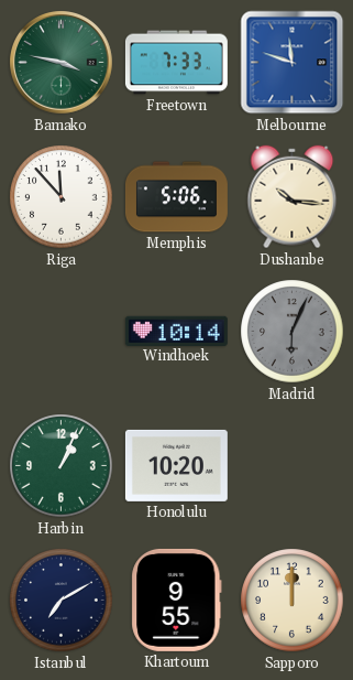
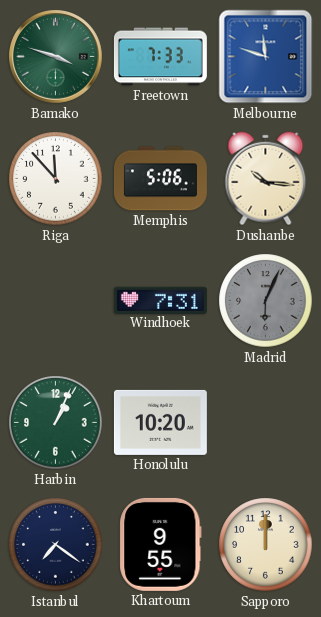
Bamako: 3:47 -> 3:48 (56, 57)
Windhoek: 10:14 -> 7:31 (160, 300)
Istanbul: 7:10 -> 7:21 (56, 545)
